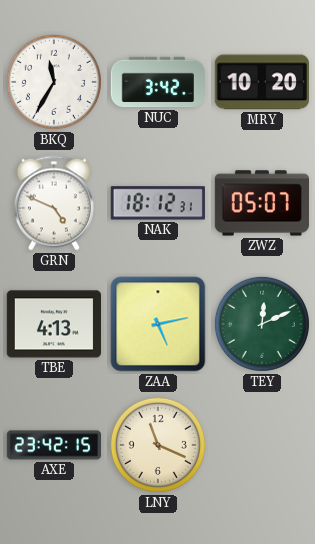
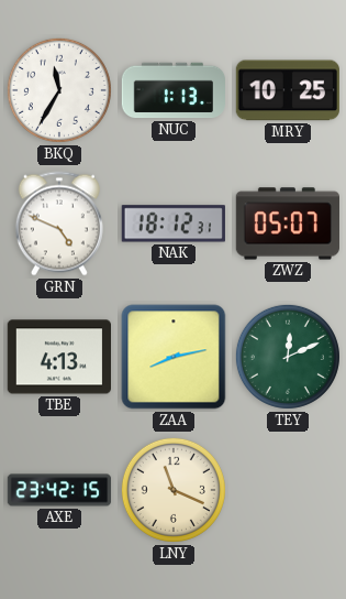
NUC: 3:42 -> 1:13 (172, 90)
MRY: 10:20 -> 10:25 (287, 90)
ZAA: 5:13 -> 8:13 (174, 357)
